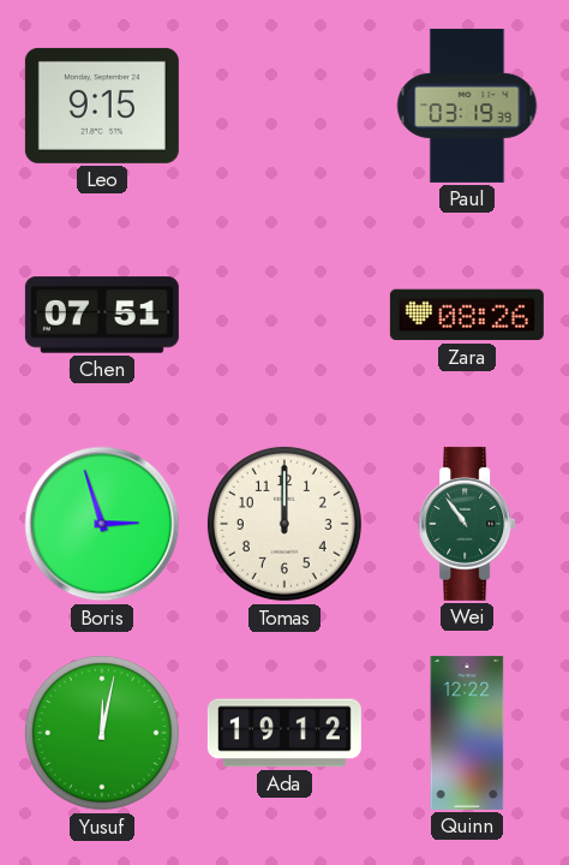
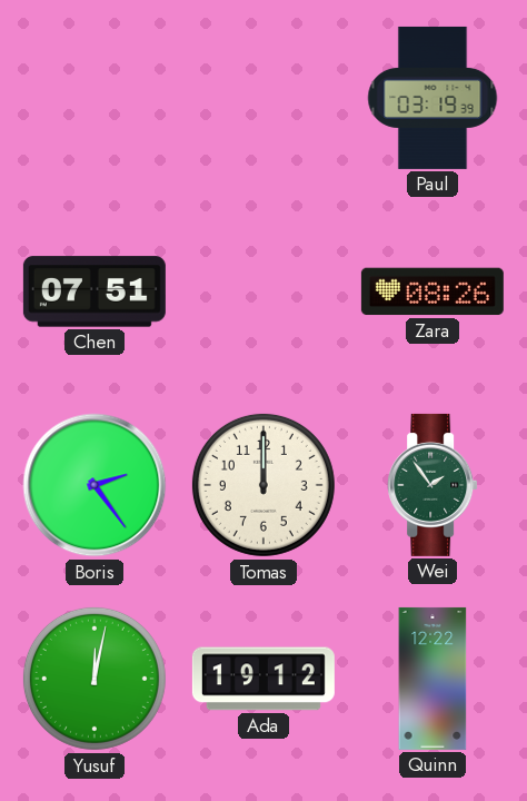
Leo: 9:15 -> none (102, 106)
Boris: 2:57 -> 2:24 (95, 485)
Wei: 10:54 -> 1:54 (432, 485)
